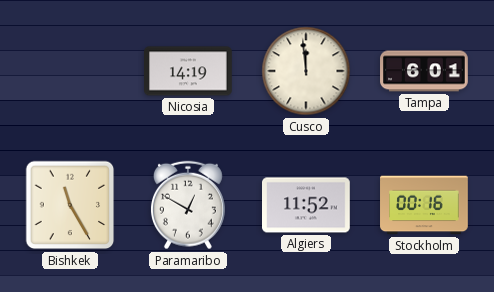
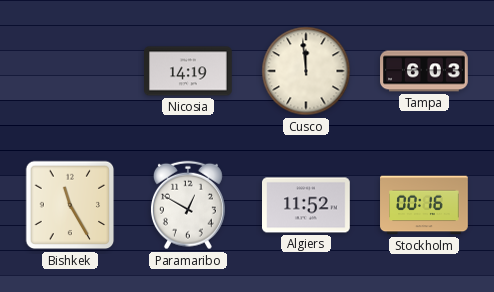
Tampa: 6:01 -> 6:03 (424, 71)
